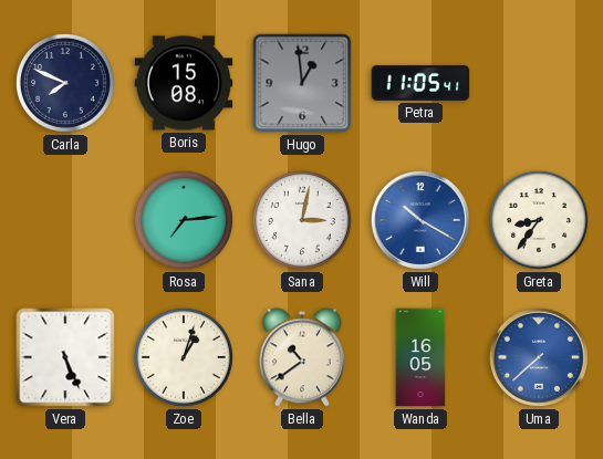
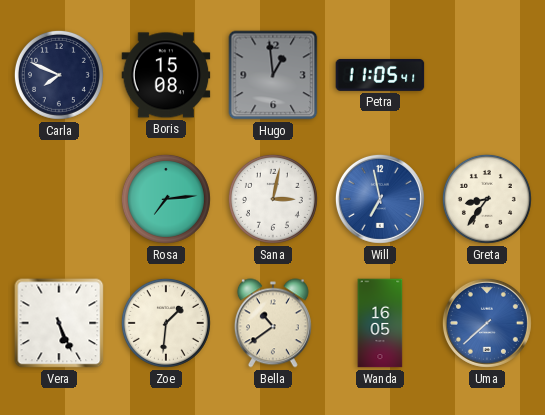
Will: 10:20 -> 6:58 (380, 199)
Zoe: 1:03 -> 1:31 (166, 323)
